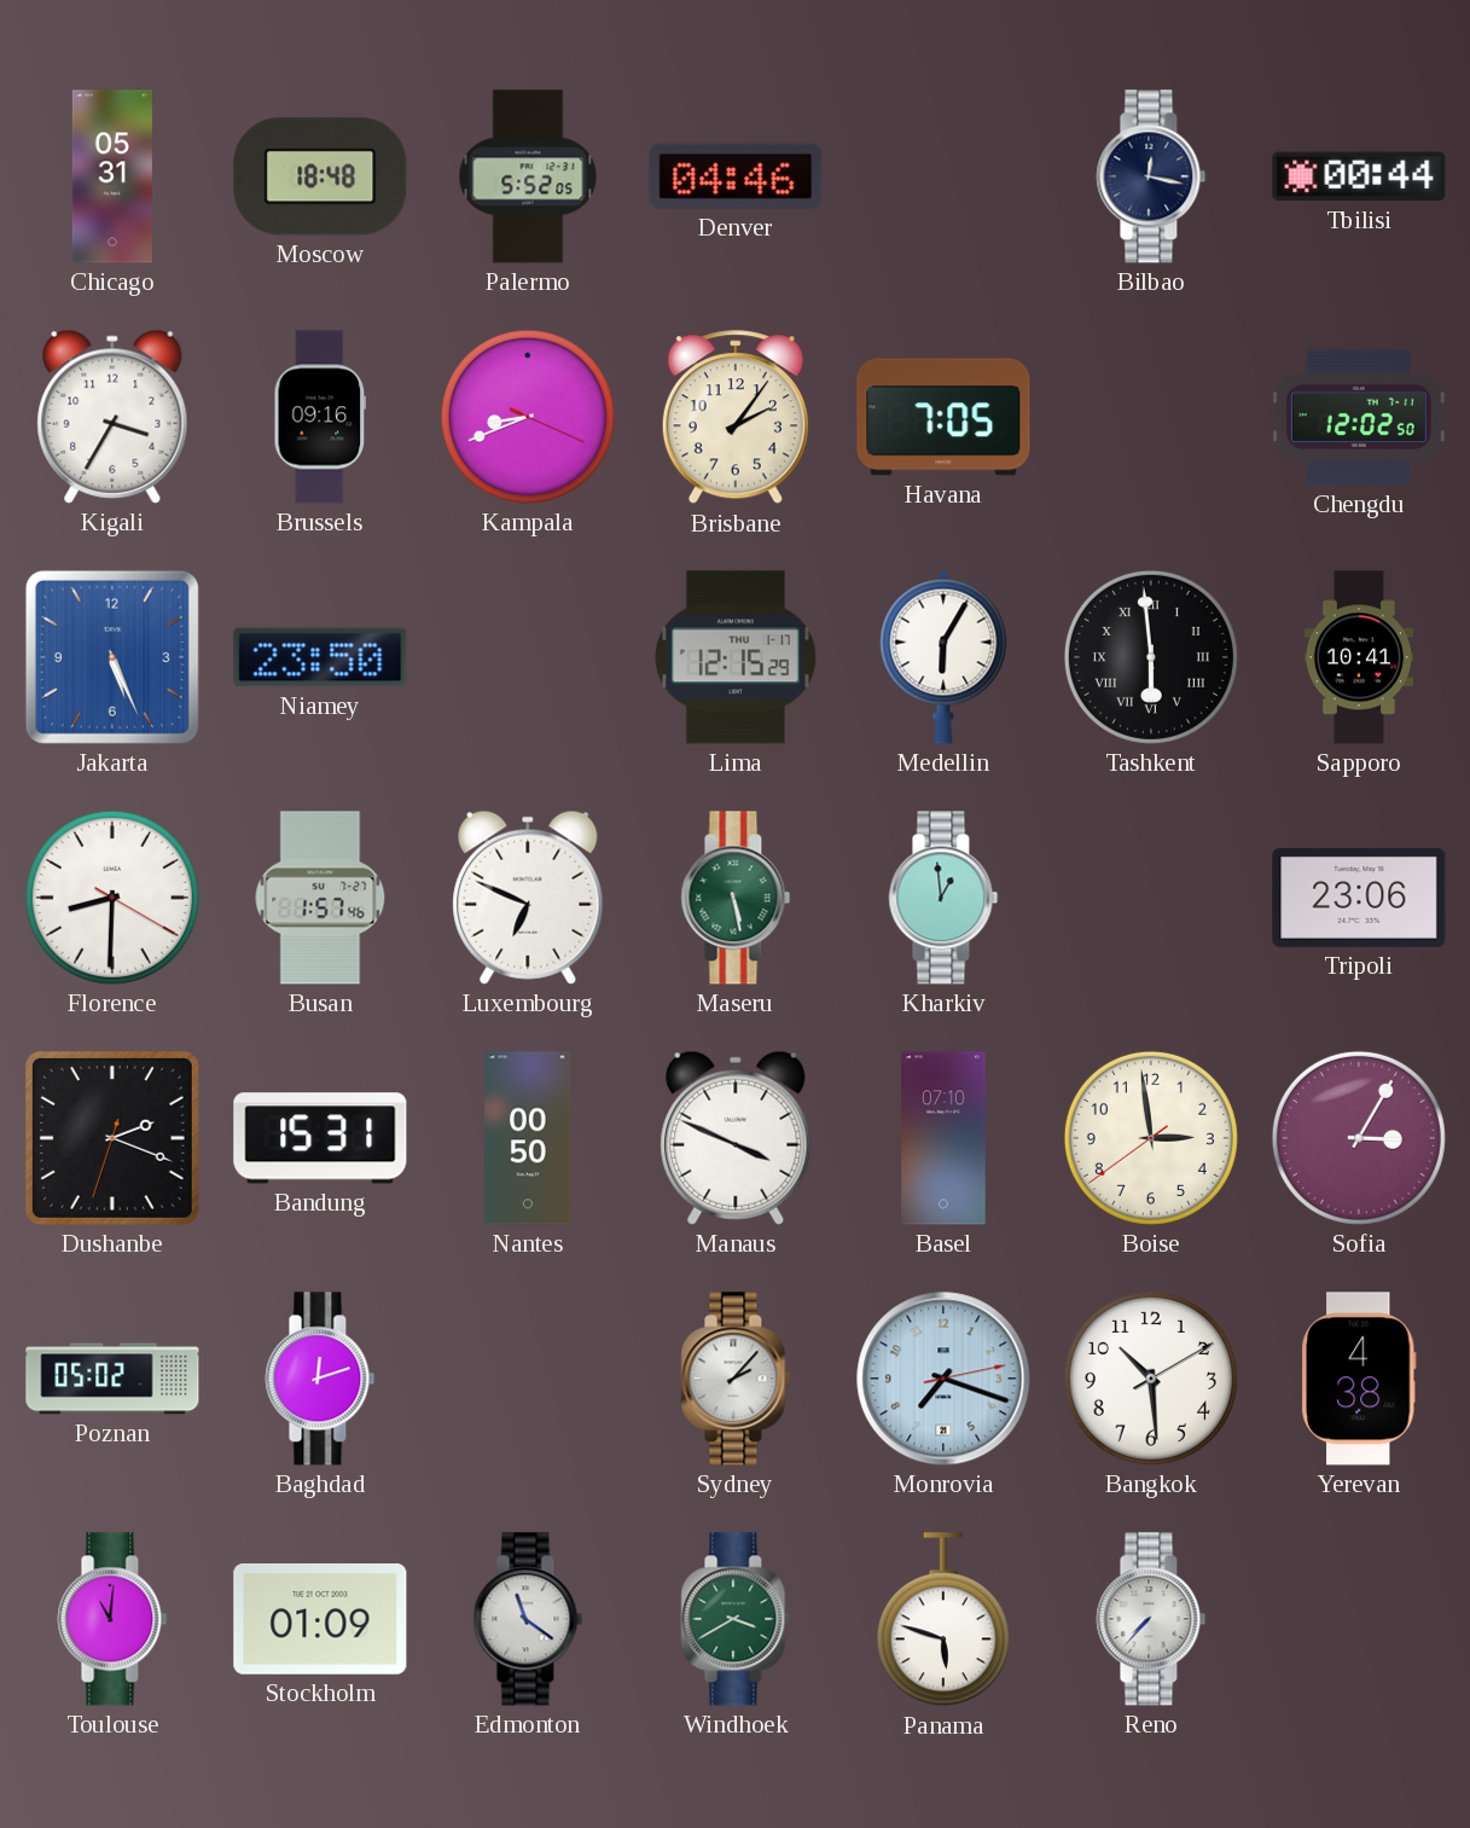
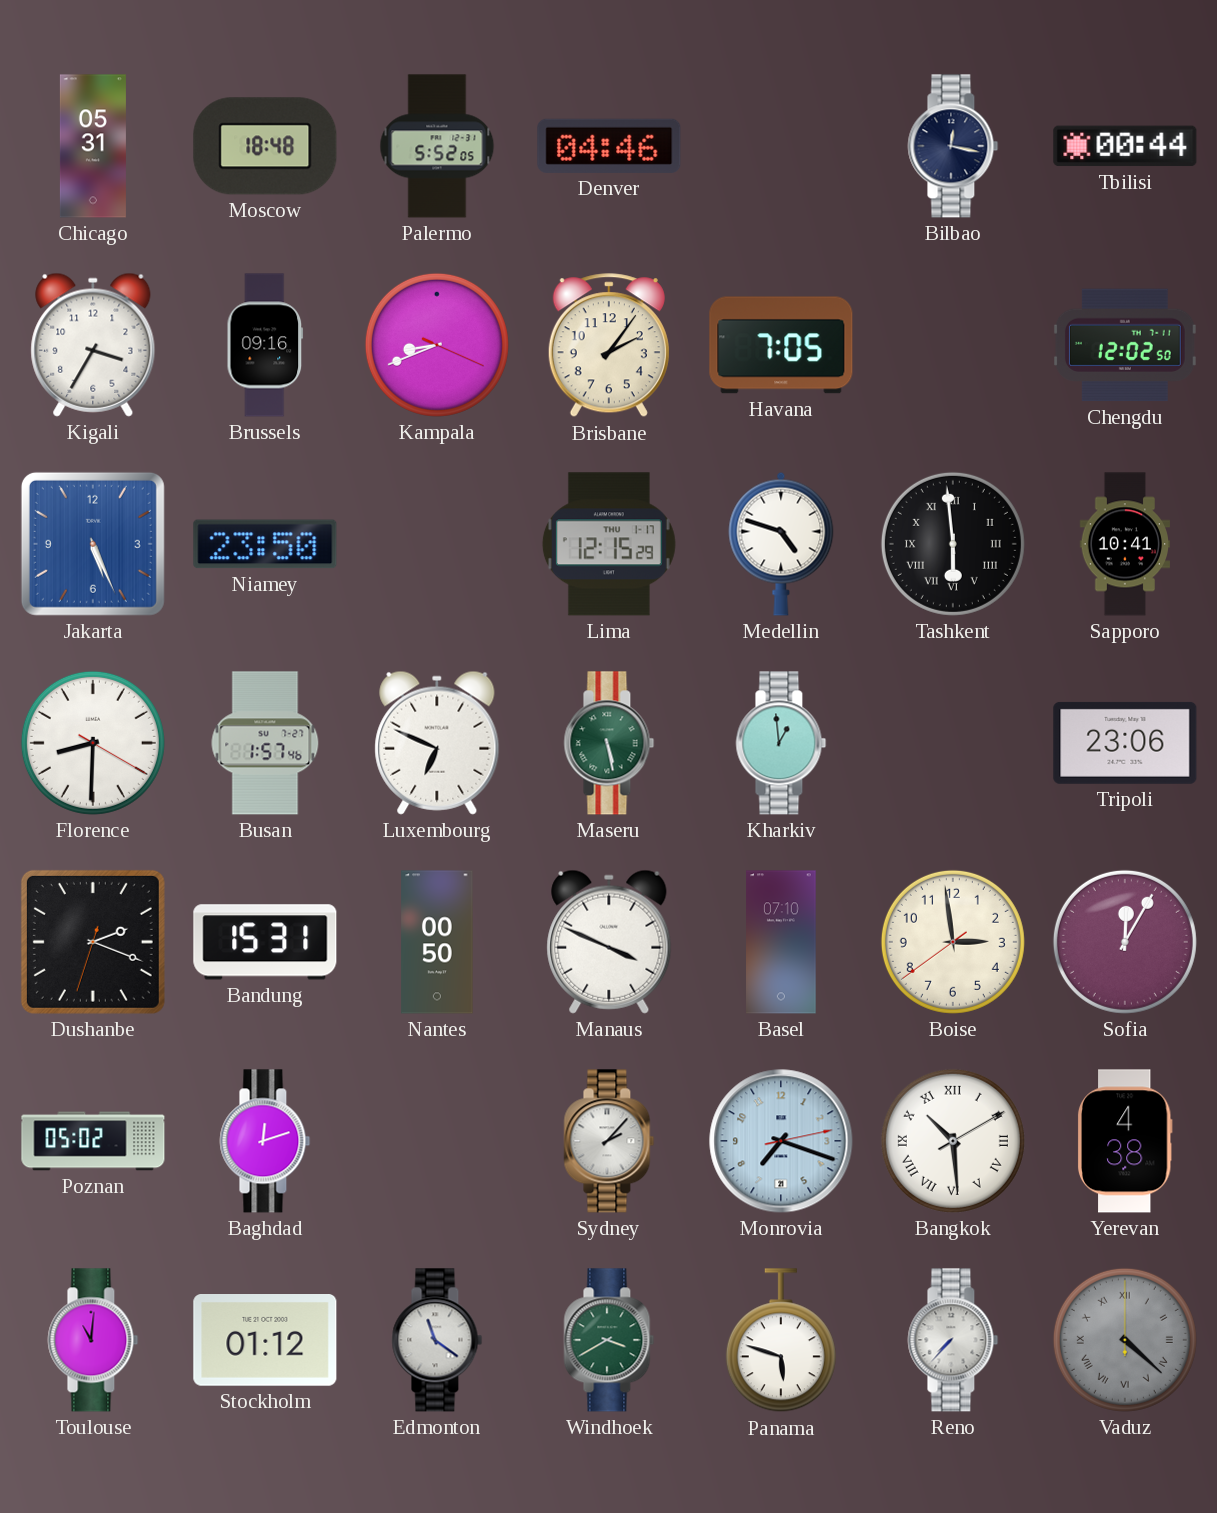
Medellin: 6:05 -> 4:48 (781, 544)
Sofia: 3:05 -> 12:05 (1125, 942)
Bangkok numerals: Arabic -> Roman (953, 1141)
Stockholm: 01:09 -> 01:12 (265, 1341)
Vaduz: none -> 4:22 (1125, 1340)
